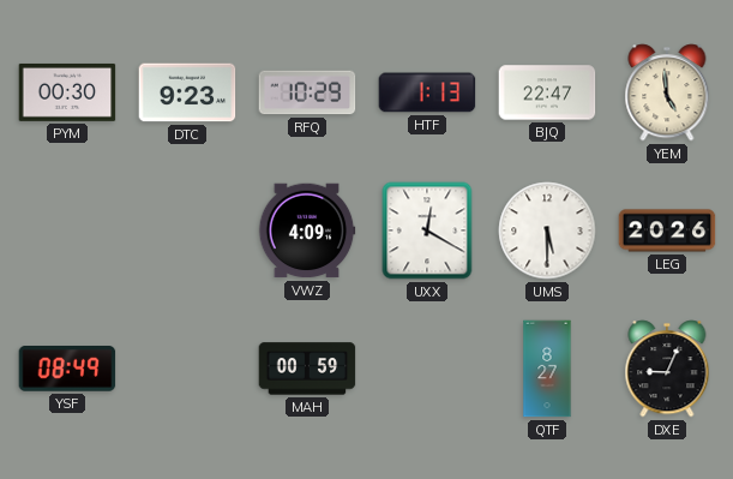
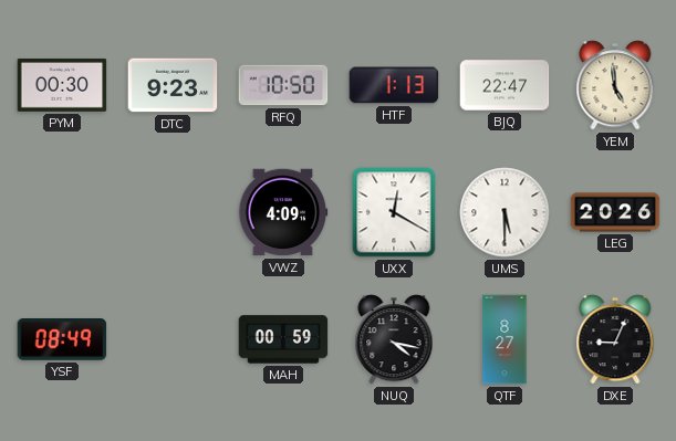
RFQ: 10:29 -> 10:50 (283, 85)
NUQ: none -> 4:17 (394, 339)
